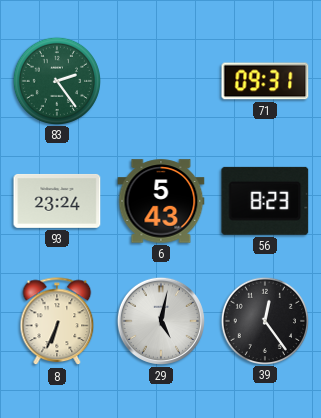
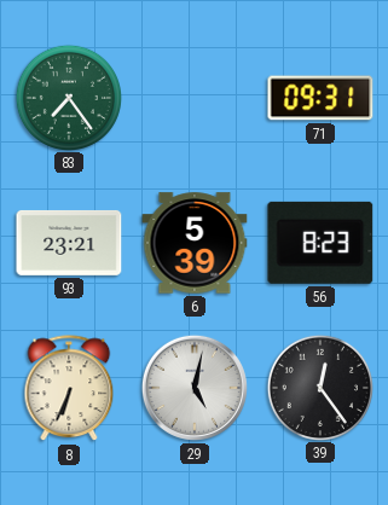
83: 2:24 -> 7:24 (68, 97)
93: 23:24 -> 23:21 (69, 243)
6: 5:43 -> 5:39 (195, 243)
